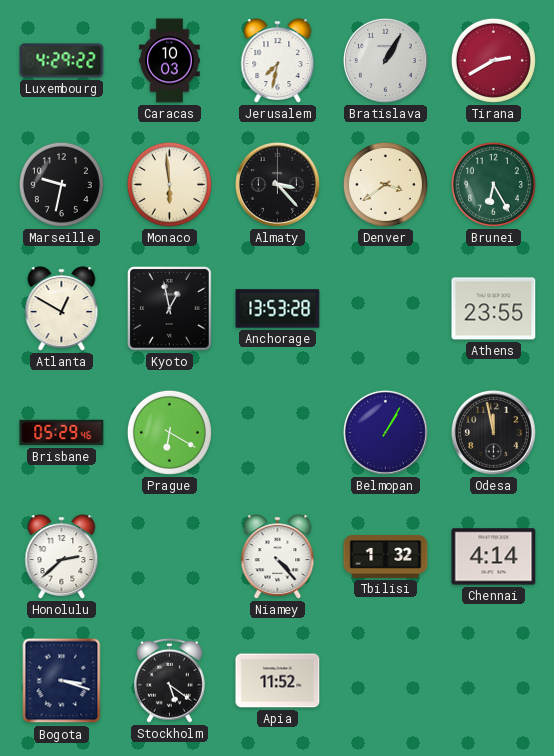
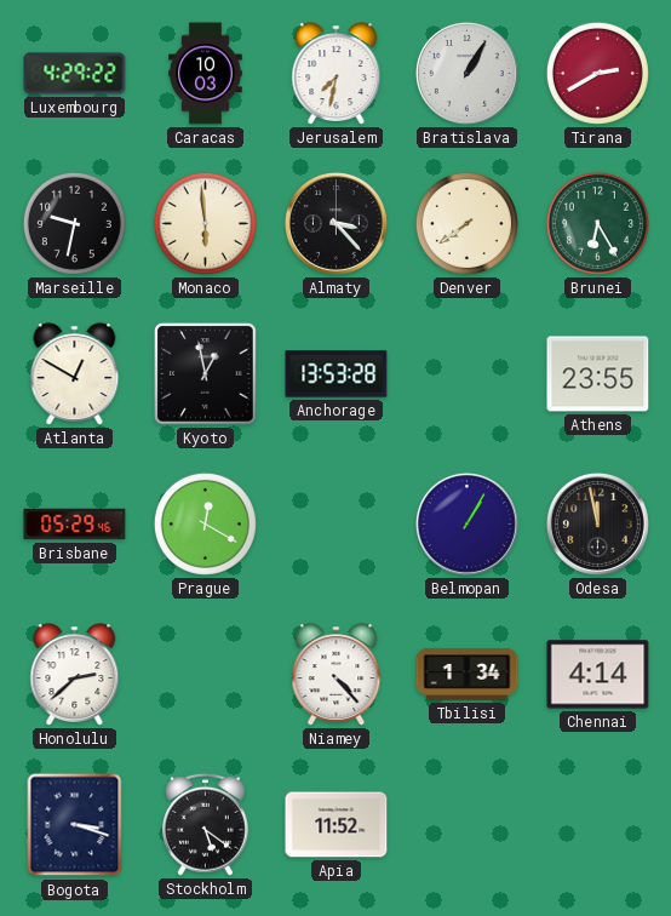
Denver: 3:39 -> 7:39 (466, 223)
Prague: 6:20 -> 12:20 (205, 523)
Tbilisi: 1:32 -> 1:34 (468, 674)
